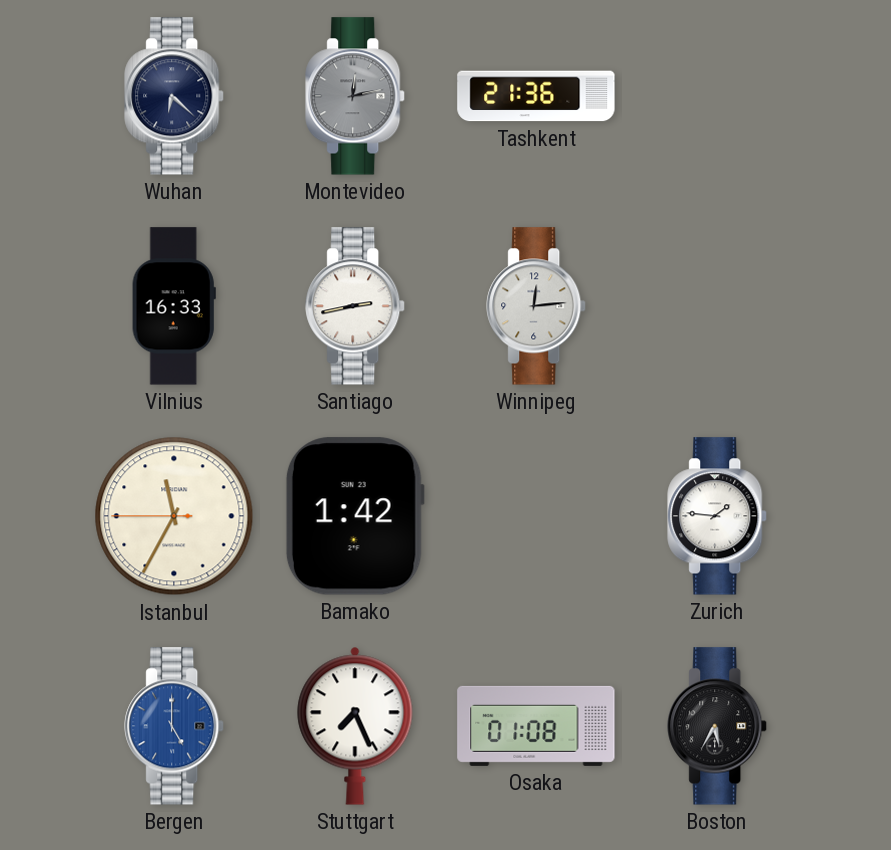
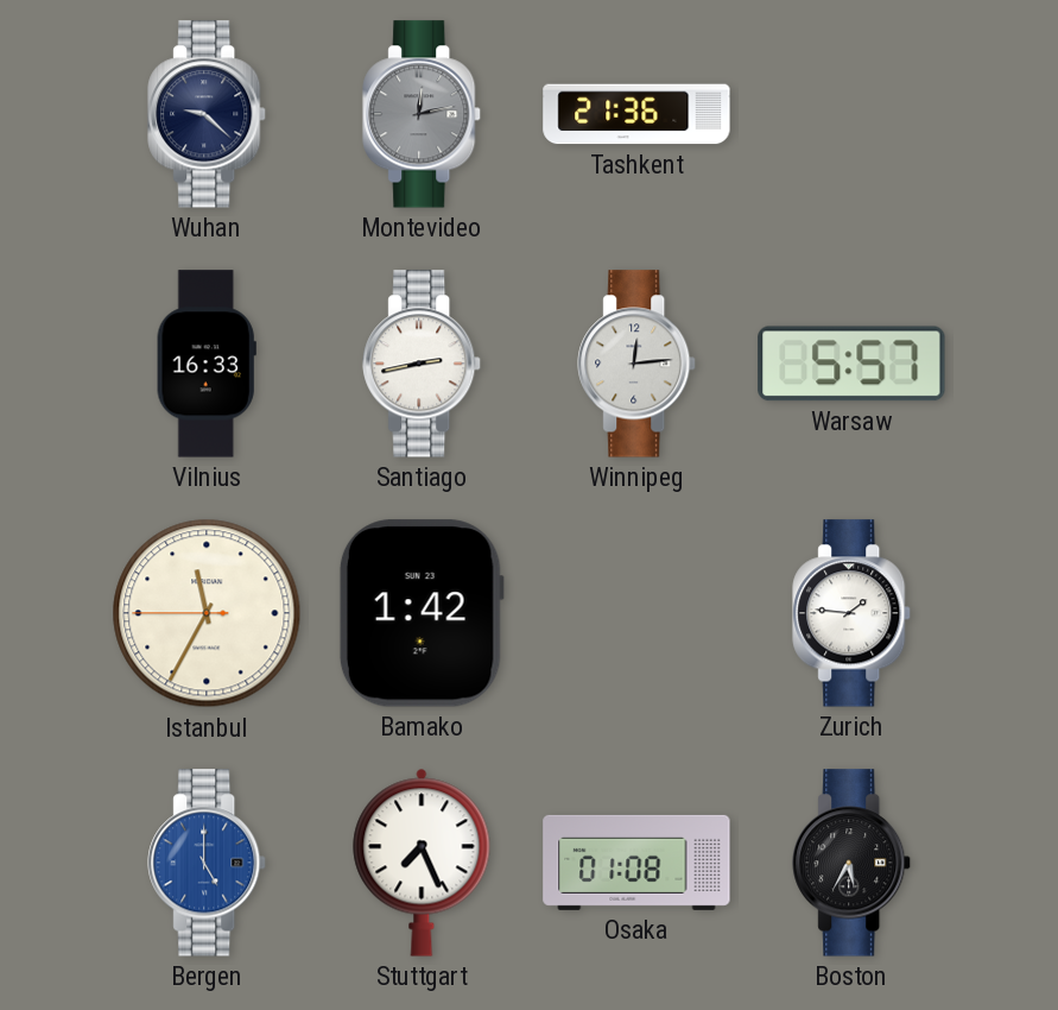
Wuhan: 6:22 -> 9:22 (208, 114)
Warsaw: none -> 5:57 (851, 364)
